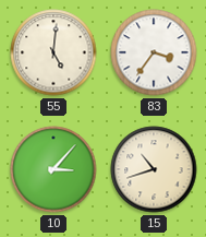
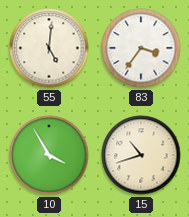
10: 3:07 -> 3:55 (49, 155)
